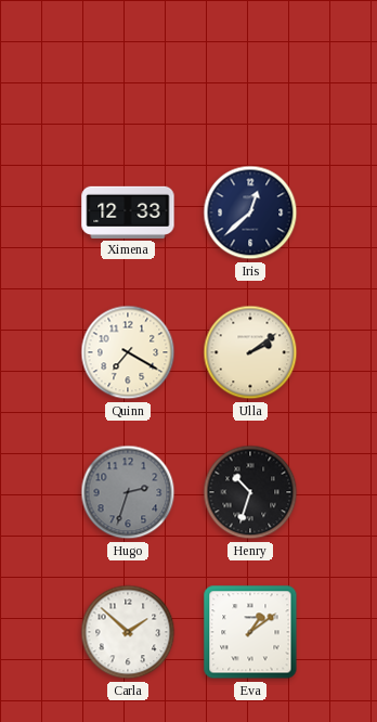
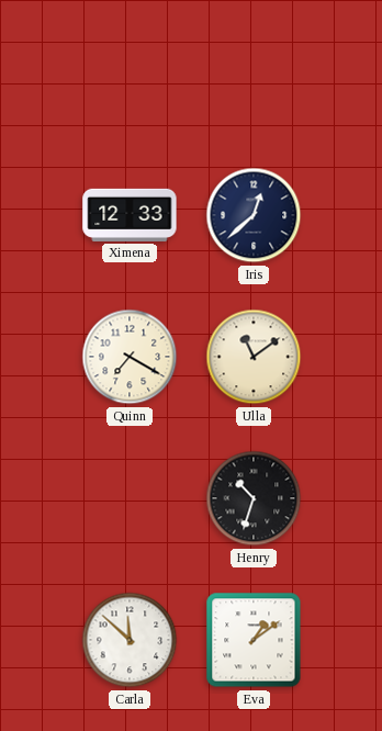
Ulla: 2:09 -> 11:09 (254, 357)
Hugo: 2:33 -> none (128, 492)
Carla: 1:52 -> 11:52 (130, 640)
